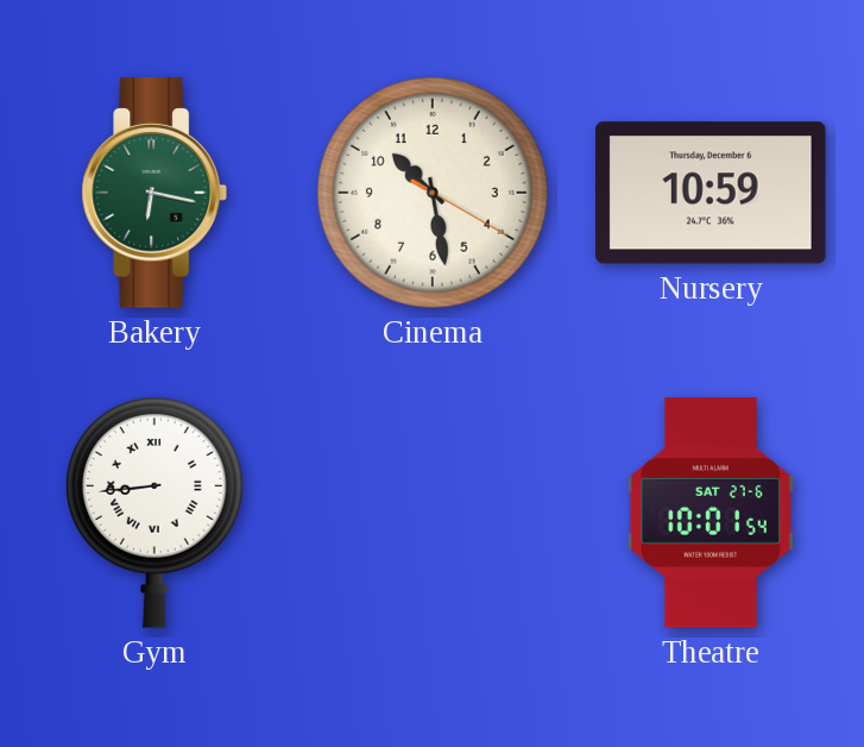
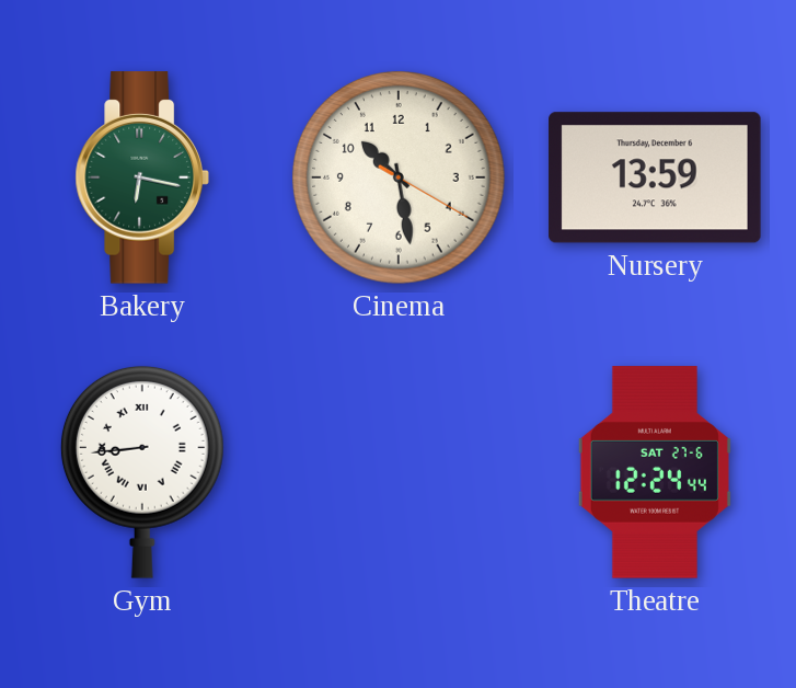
Nursery: 10:59 -> 13:59 (655, 177)
Theatre: 10:01 -> 12:24 (655, 472)
